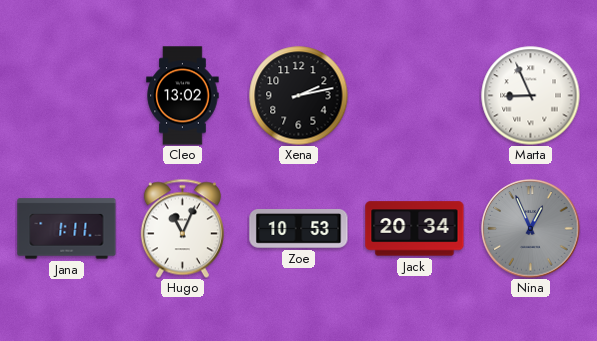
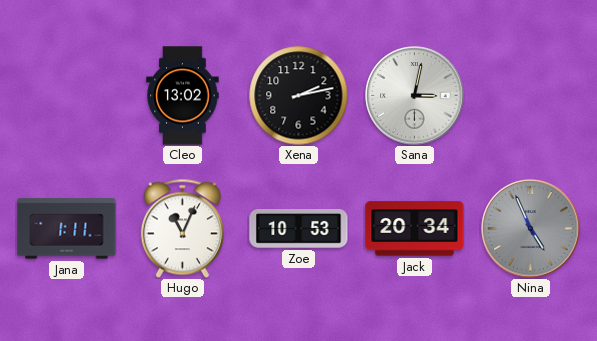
Sana: none -> 3:02 (415, 96)
Marta: 8:56 -> none (531, 96)
Nina: 12:56 -> 4:56 (531, 229)
